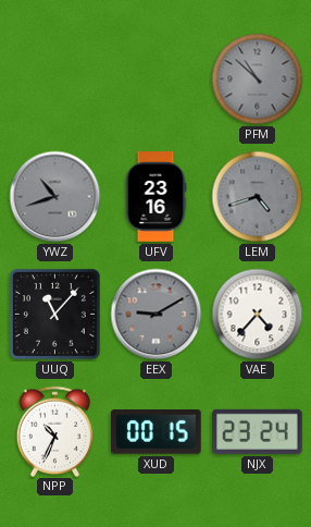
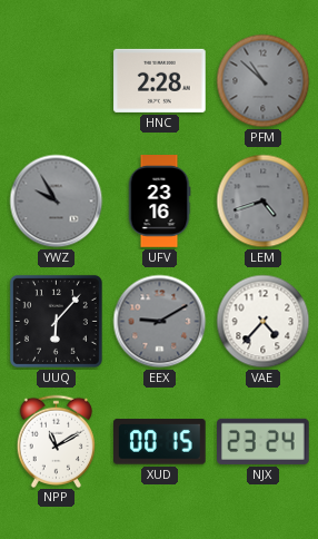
HNC: none -> 2:28 (160, 80)
YWZ: 10:42 -> 9:55 (57, 202)
UUQ: 11:07 -> 6:07 (56, 321)
NPP: 10:34 -> 11:10 (57, 441)
